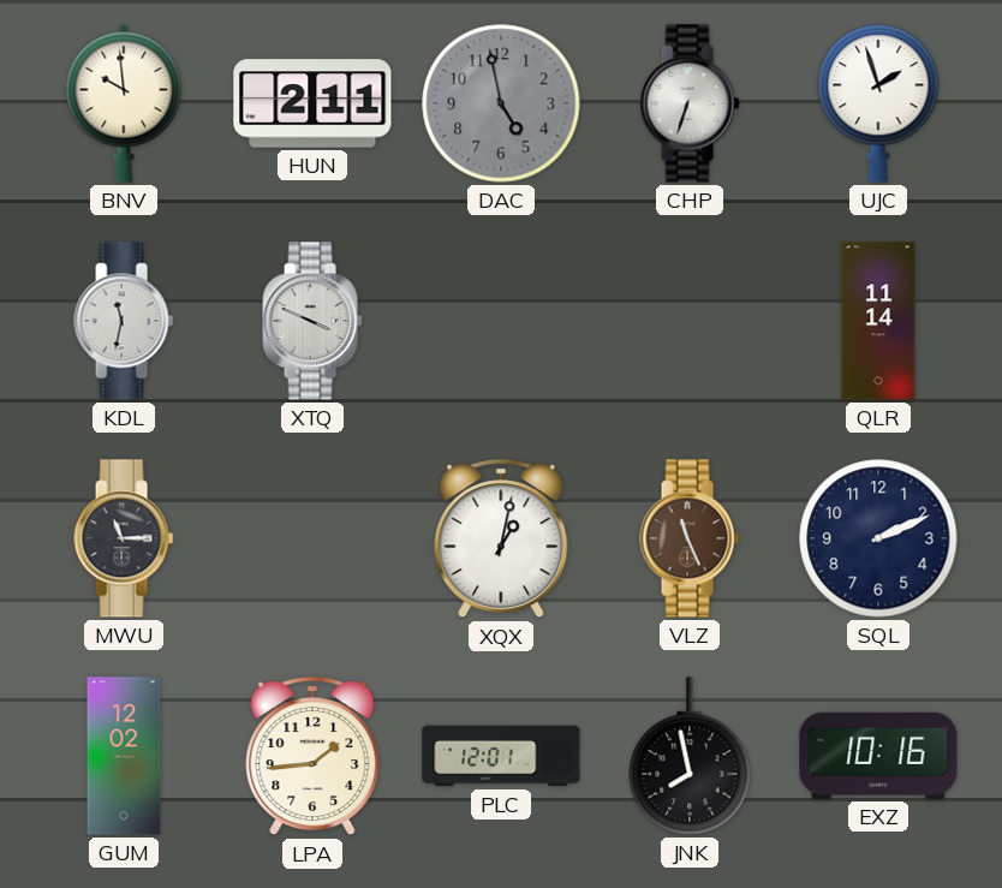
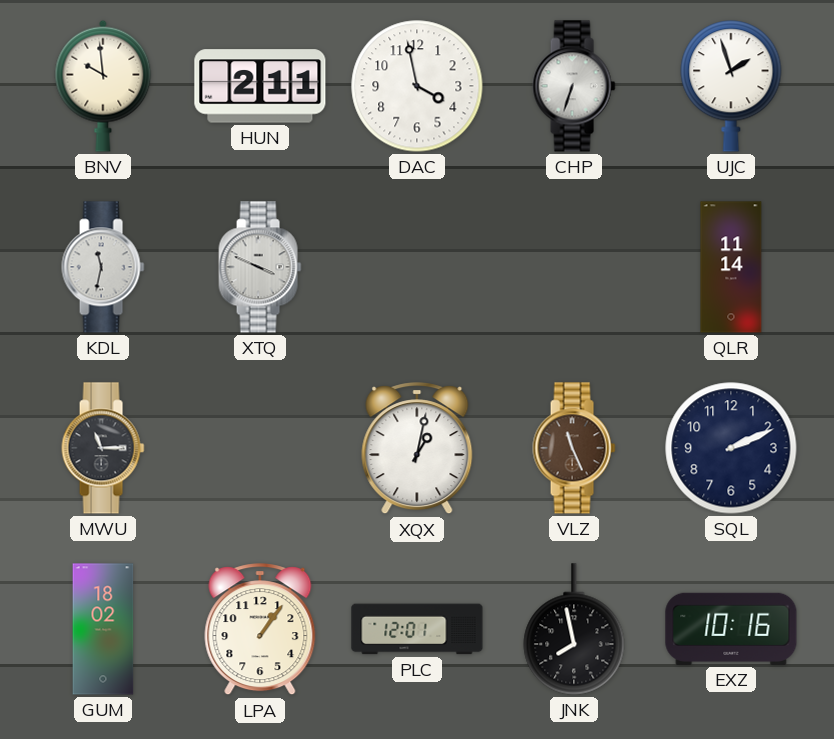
DAC: 4:58 -> 3:58 (417, 86)
DAC dial: grey -> white (417, 86)
GUM: 12:02 -> 18:02 (103, 629)
LPA: 1:44 -> 1:06 (260, 630)
